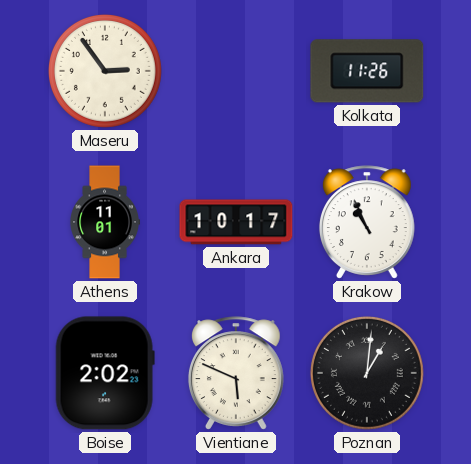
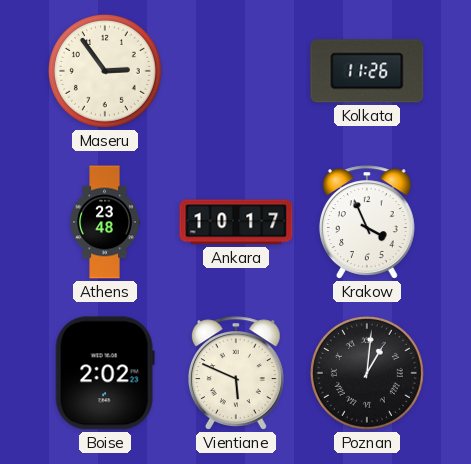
Athens: 11:01 -> 23:48 (105, 222)
Krakow: 10:56 -> 3:56 (367, 222)
